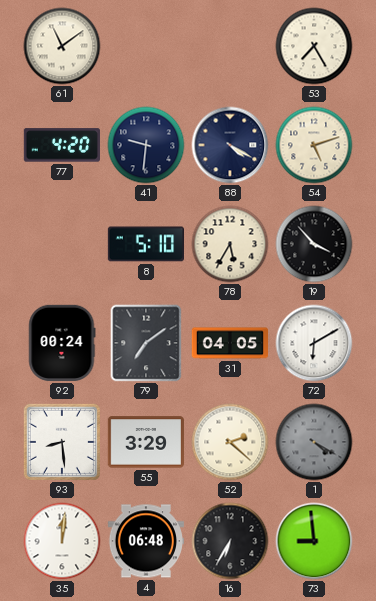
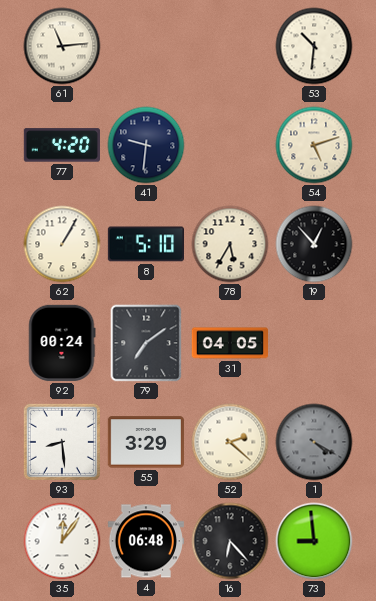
61: 11:09 -> 11:14 (62, 46)
53: 7:25 -> 10:31 (314, 46)
88: 4:20 -> none (230, 145)
62: none -> 1:05 (62, 244)
19: 3:53 -> 12:53 (314, 244)
72: 6:10 -> none (314, 343)
35: 12:01 -> 12:06 (62, 541)
16: 6:35 -> 6:23 (230, 541)
